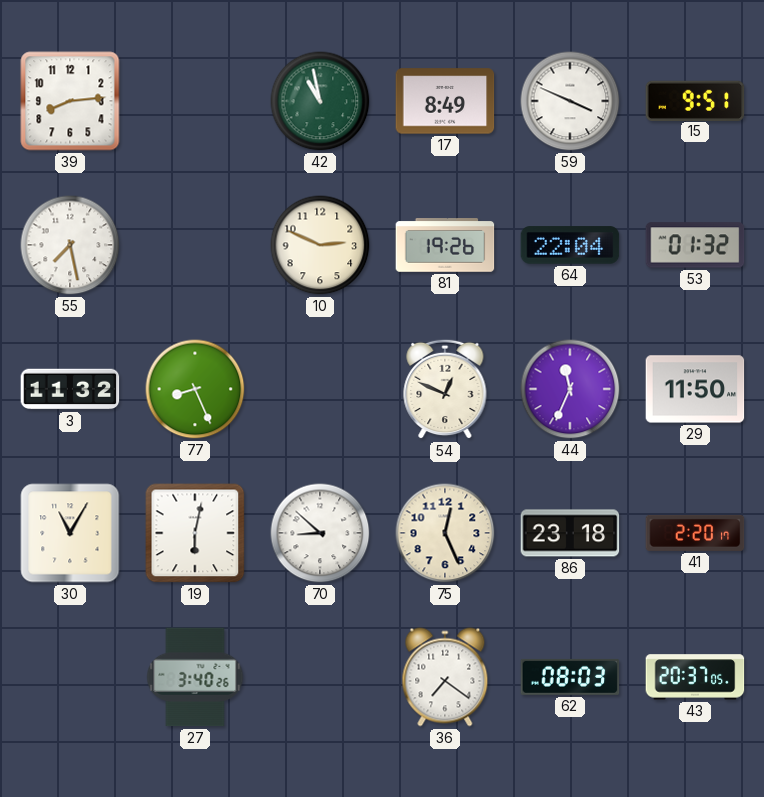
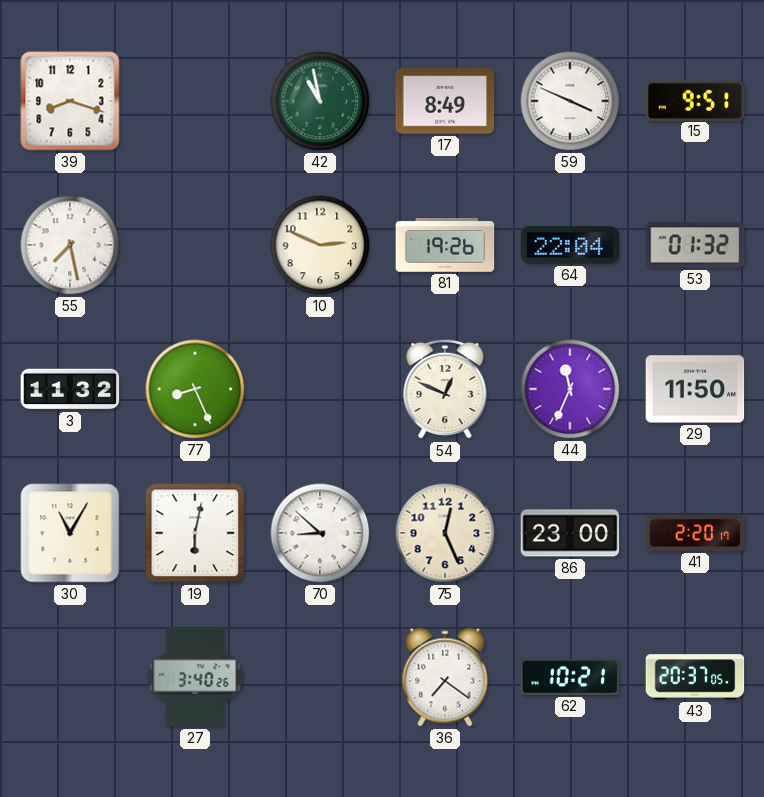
39: 8:14 -> 8:18 (70, 101)
86: 23:18 -> 23:00 (570, 533)
62: 08:03 -> 10:21 (570, 677)
